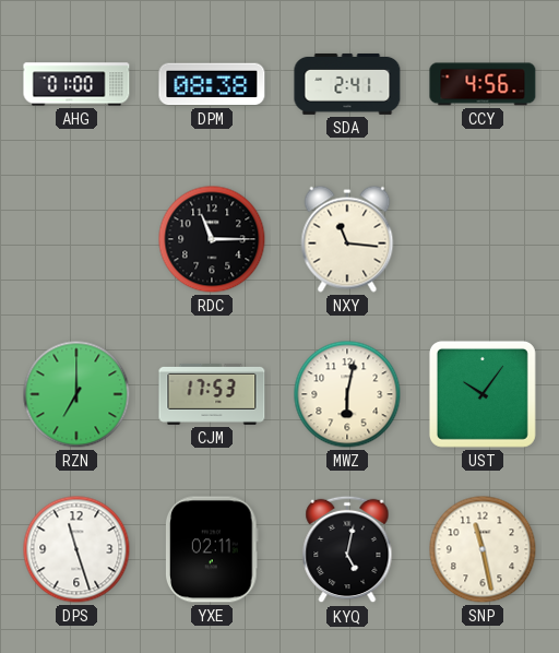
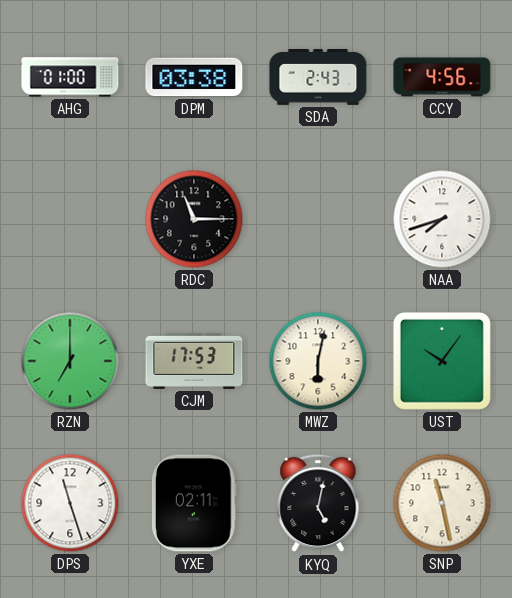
DPM: 08:38 -> 03:38 (194, 77)
SDA: 2:41 -> 2:43 (318, 77)
NXY: 11:16 -> none (347, 239)
NAA: none -> 7:42 (442, 219)
